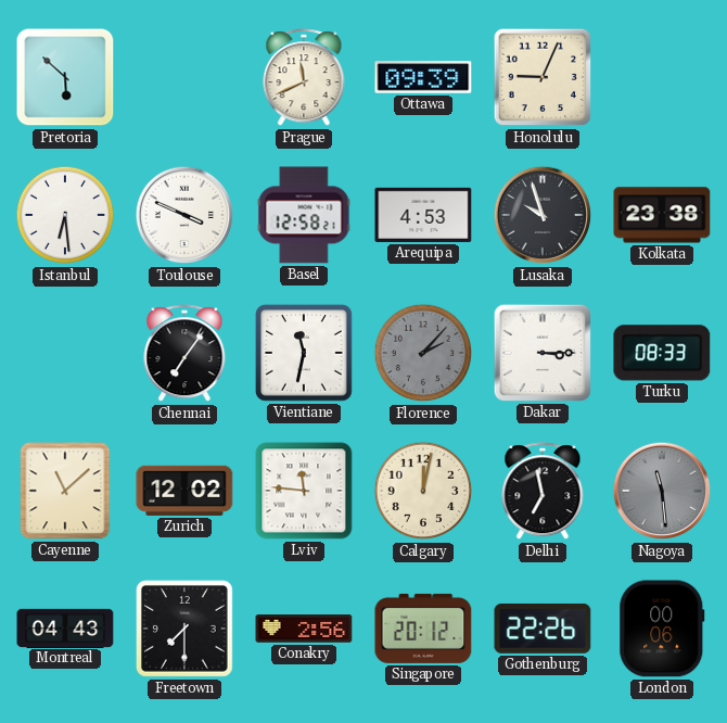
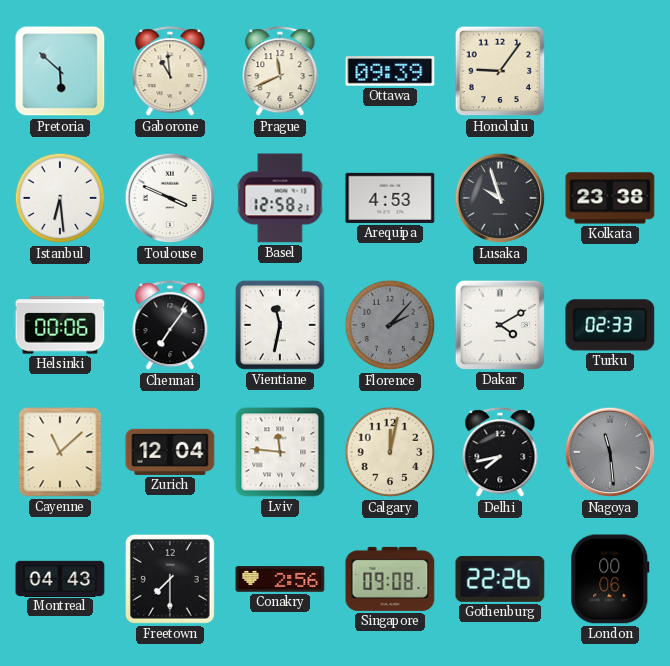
Gaborone: none -> 10:59 (170, 72)
Honolulu: 9:04 -> 9:06 (500, 71)
Helsinki: none -> 00:06 (60, 325)
Dakar: 3:15 -> 4:10 (500, 325)
Turku: 08:33 -> 02:33 (610, 325)
Zurich: 12:02 -> 12:04 (170, 452)
Delhi: 6:58 -> 7:43 (500, 453)
Singapore: 20:12 -> 09:08 (390, 579)
